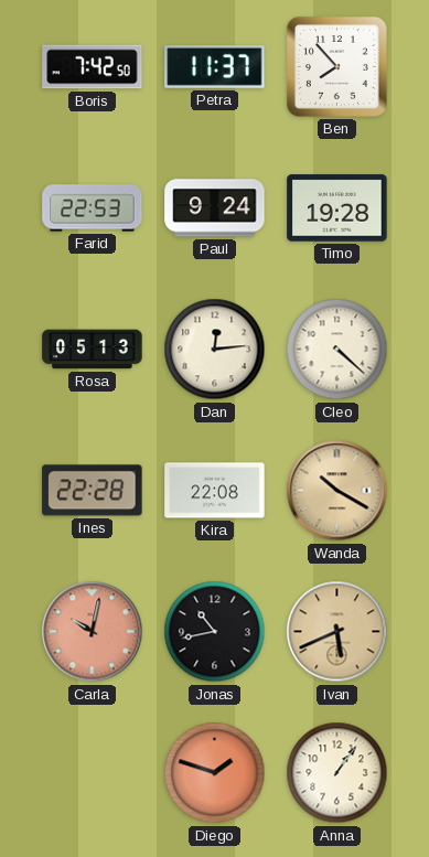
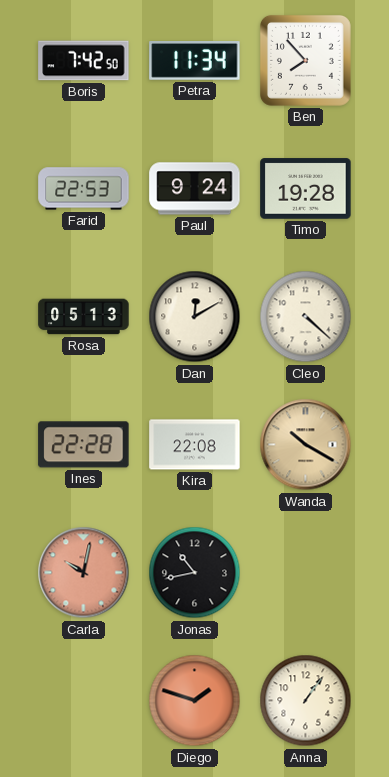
Petra: 11:37 -> 11:34 (195, 61)
Dan: 12:14 -> 12:10 (195, 317)
Ivan: 5:41 -> none (337, 632)
